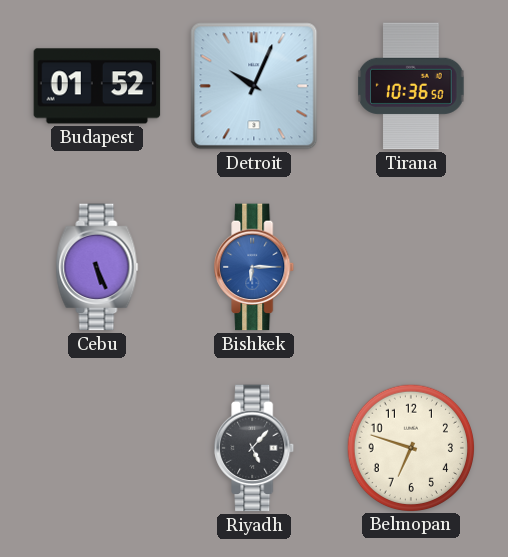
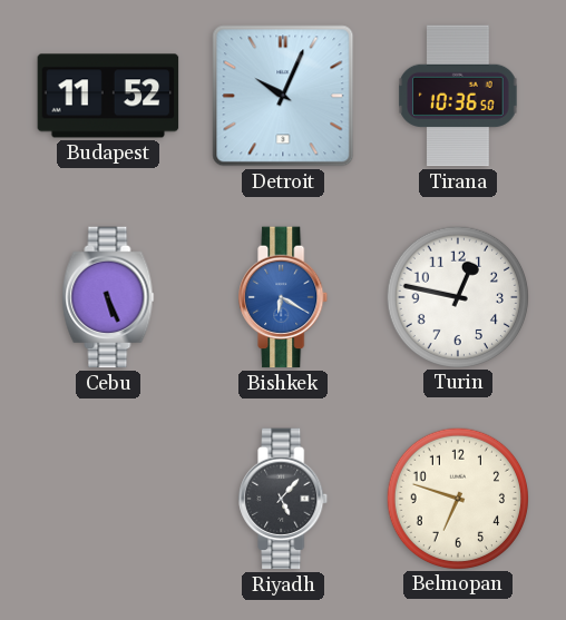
Budapest: 01:52 -> 11:52 (108, 96)
Bishkek: 6:15 -> 6:20 (284, 297)
Turin: none -> 12:47 (457, 296)
